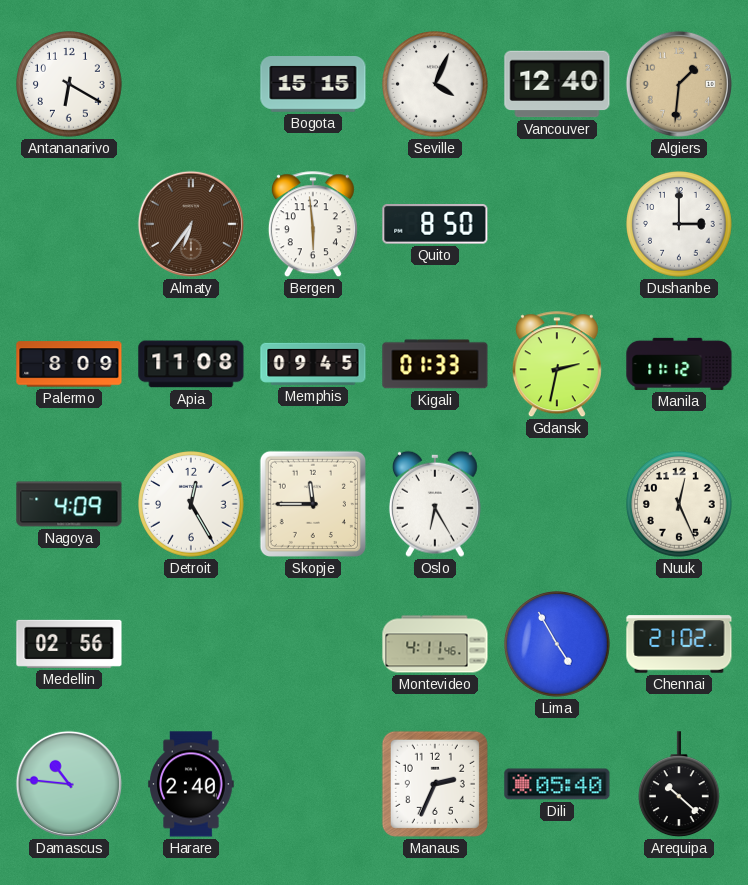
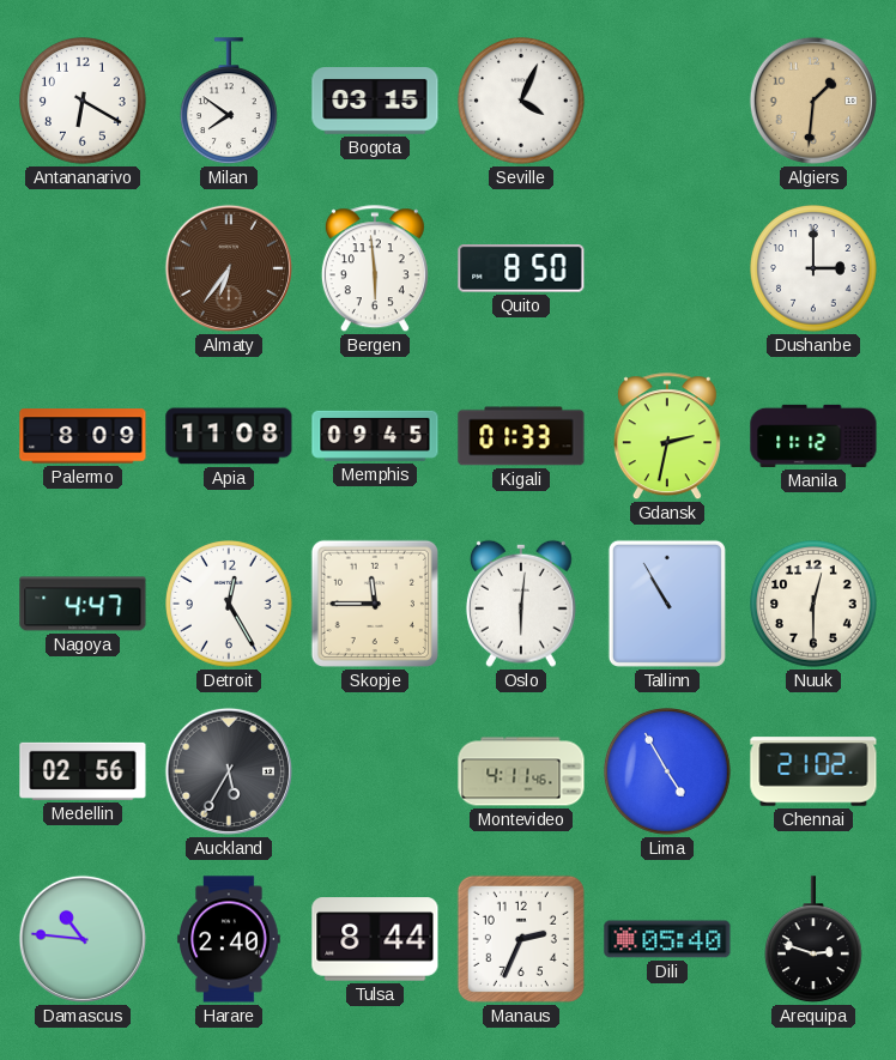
Milan: none -> 7:51 (230, 102)
Bogota: 15:15 -> 03:15 (375, 102)
Vancouver: 12:40 -> none (557, 84)
Nagoya: 4:09 -> 4:47 (83, 604)
Oslo: 6:25 -> 6:01 (521, 604)
Tallinn: none -> 10:55 (667, 604)
Nuuk: 12:26 -> 12:30 (815, 605)
Auckland: none -> 5:35 (229, 771)
Tulsa: none -> 8:44 (375, 939)
Arequipa: 10:22 -> 2:48 (815, 940)
